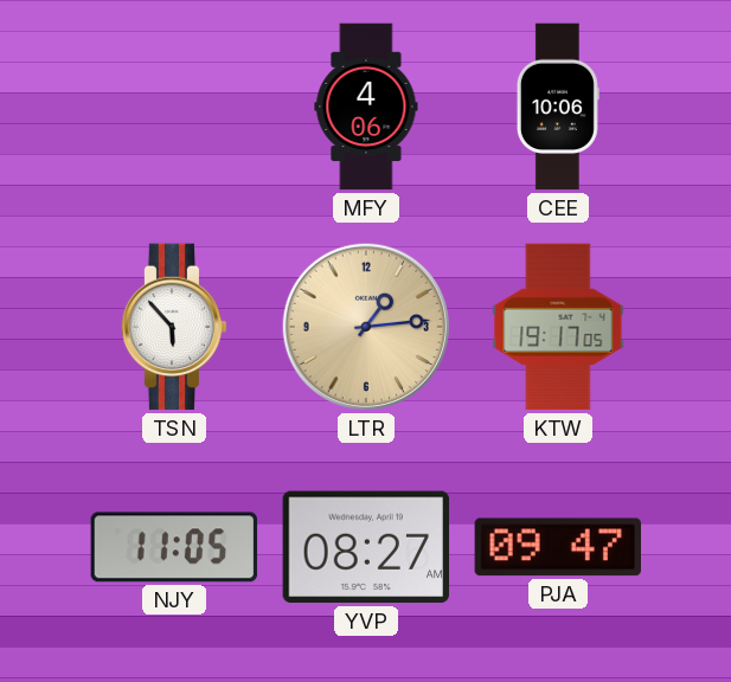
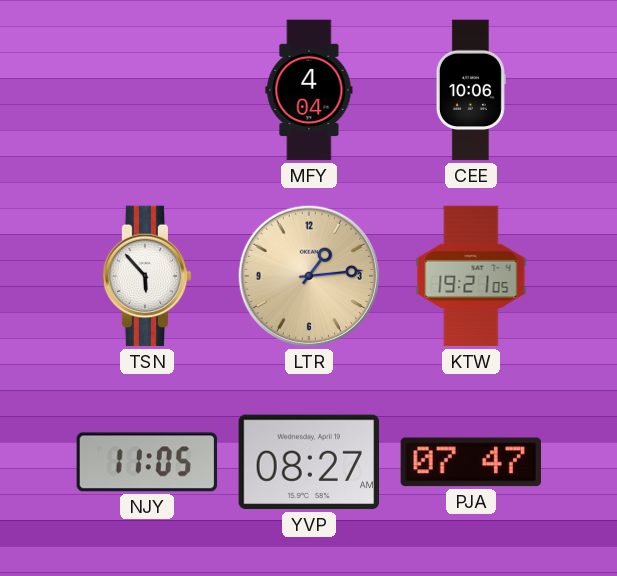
MFY: 4:06 -> 4:04 (309, 90)
KTW: 19:17 -> 19:21 (471, 276)
PJA: 09:47 -> 07:47 (470, 462)
